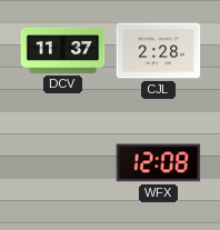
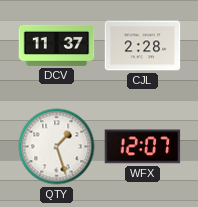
QTY: none -> 1:27 (57, 147)
WFX: 12:08 -> 12:07 (143, 147)
